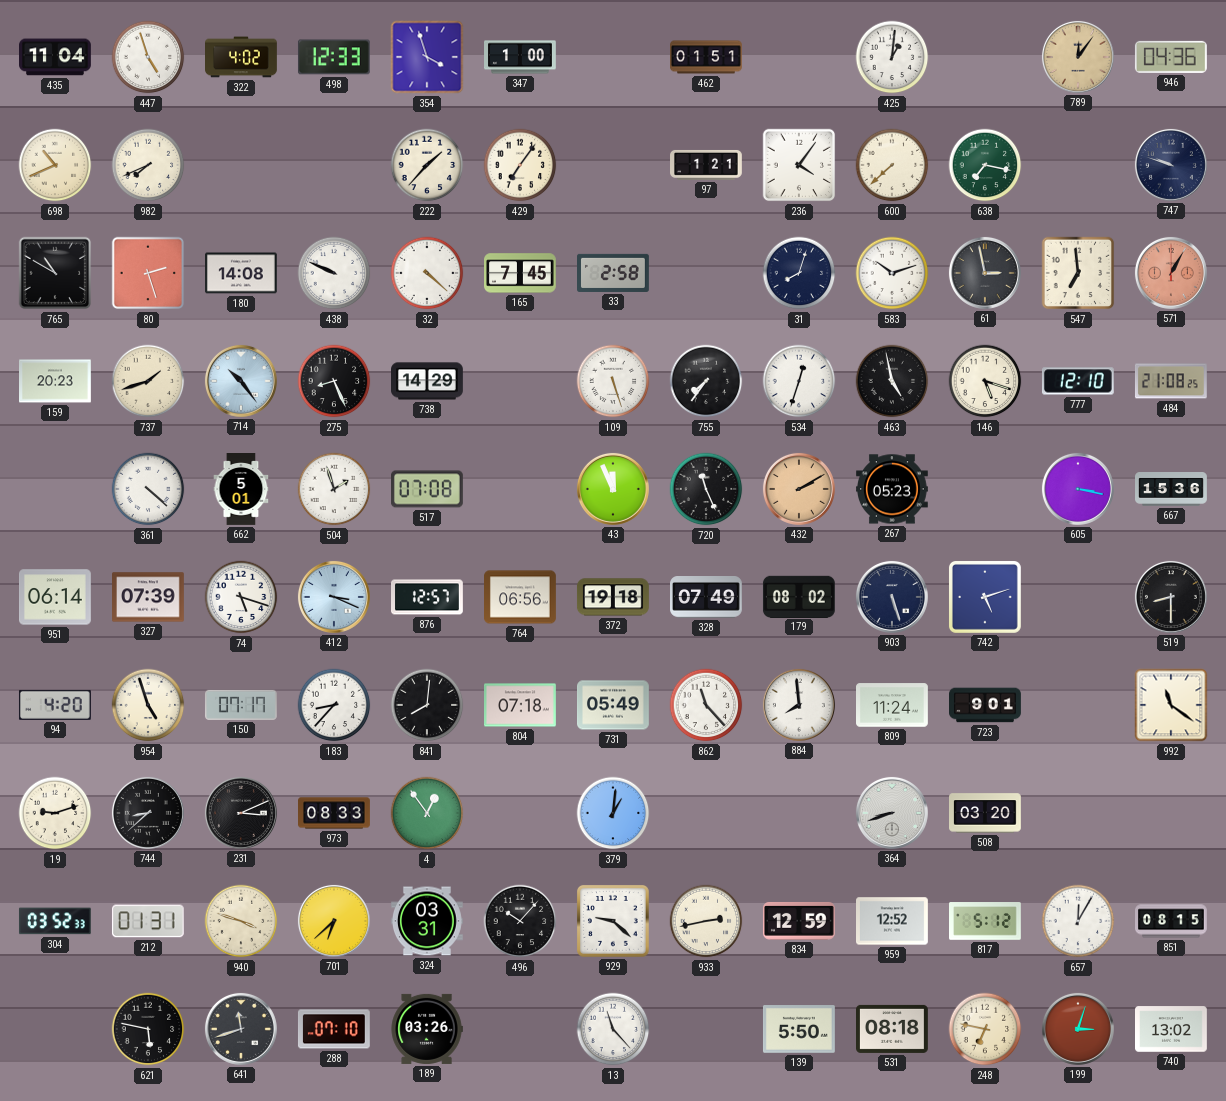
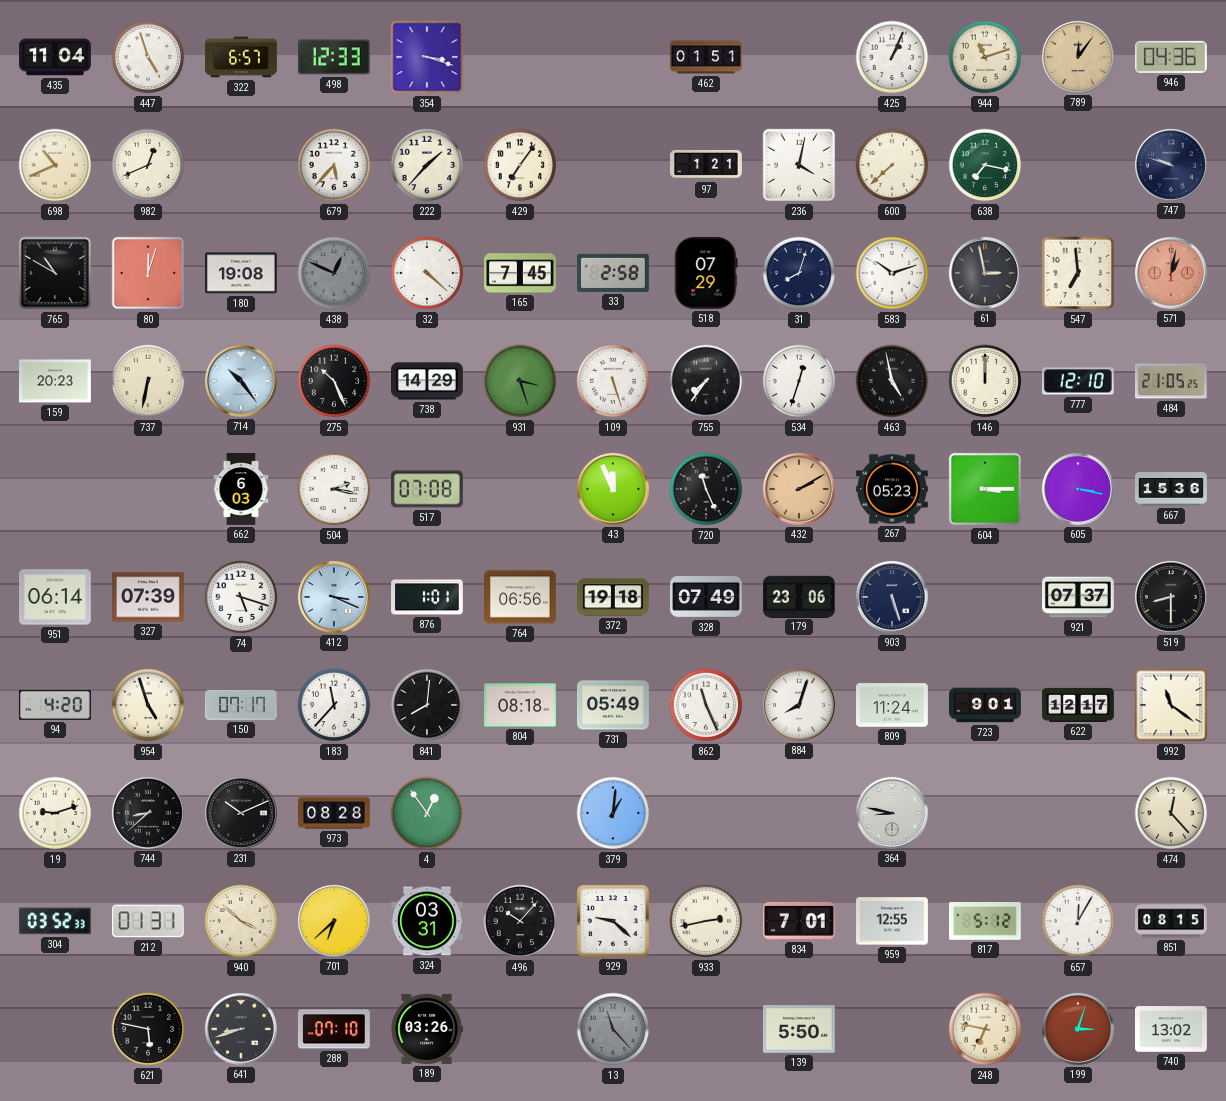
322: 4:02 -> 6:57 (242, 57)
354: 3:57 -> 3:18 (427, 57)
347: 1:00 -> none (521, 57)
425: 1:01 -> 1:04 (892, 57)
944: none -> 11:12 (985, 57)
982: 7:41 -> 12:41 (148, 165)
679: none -> 5:37 (334, 165)
236: 4:06 -> 4:02 (799, 165)
80: 2:27 -> 12:03 (148, 273)
180: 14:08 -> 19:08 (242, 273)
438: 9:49 -> 12:49 (334, 273)
438 dial: white -> grey (334, 273)
518: none -> 07:29 (706, 273)
571: 1:05 -> 1:02 (1171, 273)
737: 1:42 -> 6:32 (148, 381)
275: 8:26 -> 10:26 (334, 381)
931: none -> 3:27 (520, 381)
146: 5:18 -> 12:00 (985, 381)
484: 21:08 -> 21:05 (1171, 381)
361: 4:22 -> none (148, 489)
662: 5:01 -> 6:03 (241, 490)
504: 1:57 -> 2:17 (334, 489)
604: none -> 3:15 (985, 489)
876: 12:57 -> 1:01 (428, 597)
179: 08:02 -> 23:06 (799, 596)
742: 5:12 -> none (985, 597)
921: none -> 07:37 (1079, 597)
183: 8:37 -> 11:37 (334, 705)
804: 07:18 -> 08:18 (521, 705)
862: 11:23 -> 11:26 (706, 705)
884: 7:59 -> 8:03 (799, 705)
622: none -> 12:17 (1079, 705)
231: 3:11 -> 10:11 (241, 813)
973: 08:33 -> 08:28 (335, 813)
364: 8:42 -> 8:47 (892, 813)
508: 03:20 -> none (986, 813)
474: none -> 12:23 (1171, 813)
940: 3:48 -> 3:52 (241, 921)
834: 12:59 -> 7:01 (799, 922)
959: 12:52 -> 12:55 (893, 921)
641: 11:42 -> 8:42 (241, 1029)
13 dial: white -> grey (613, 1029)
531: 08:18 -> none (893, 1029)
